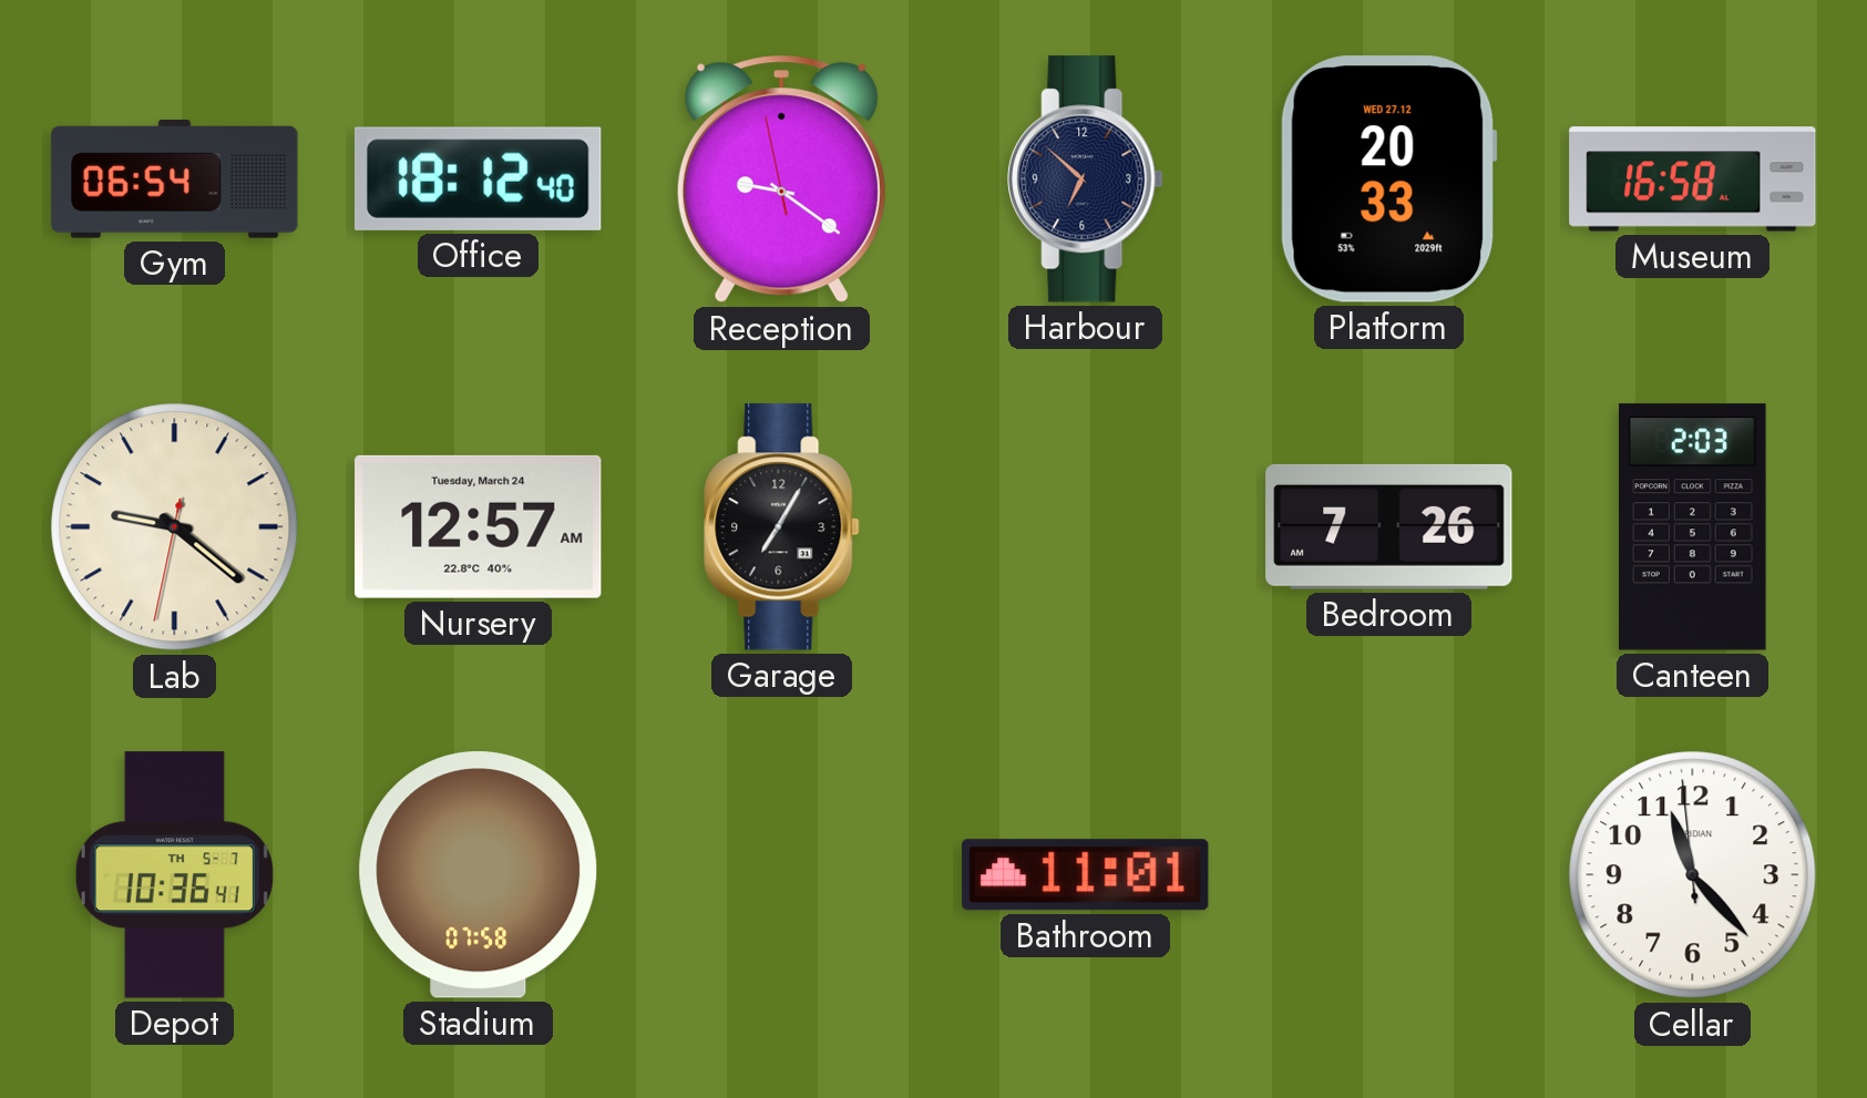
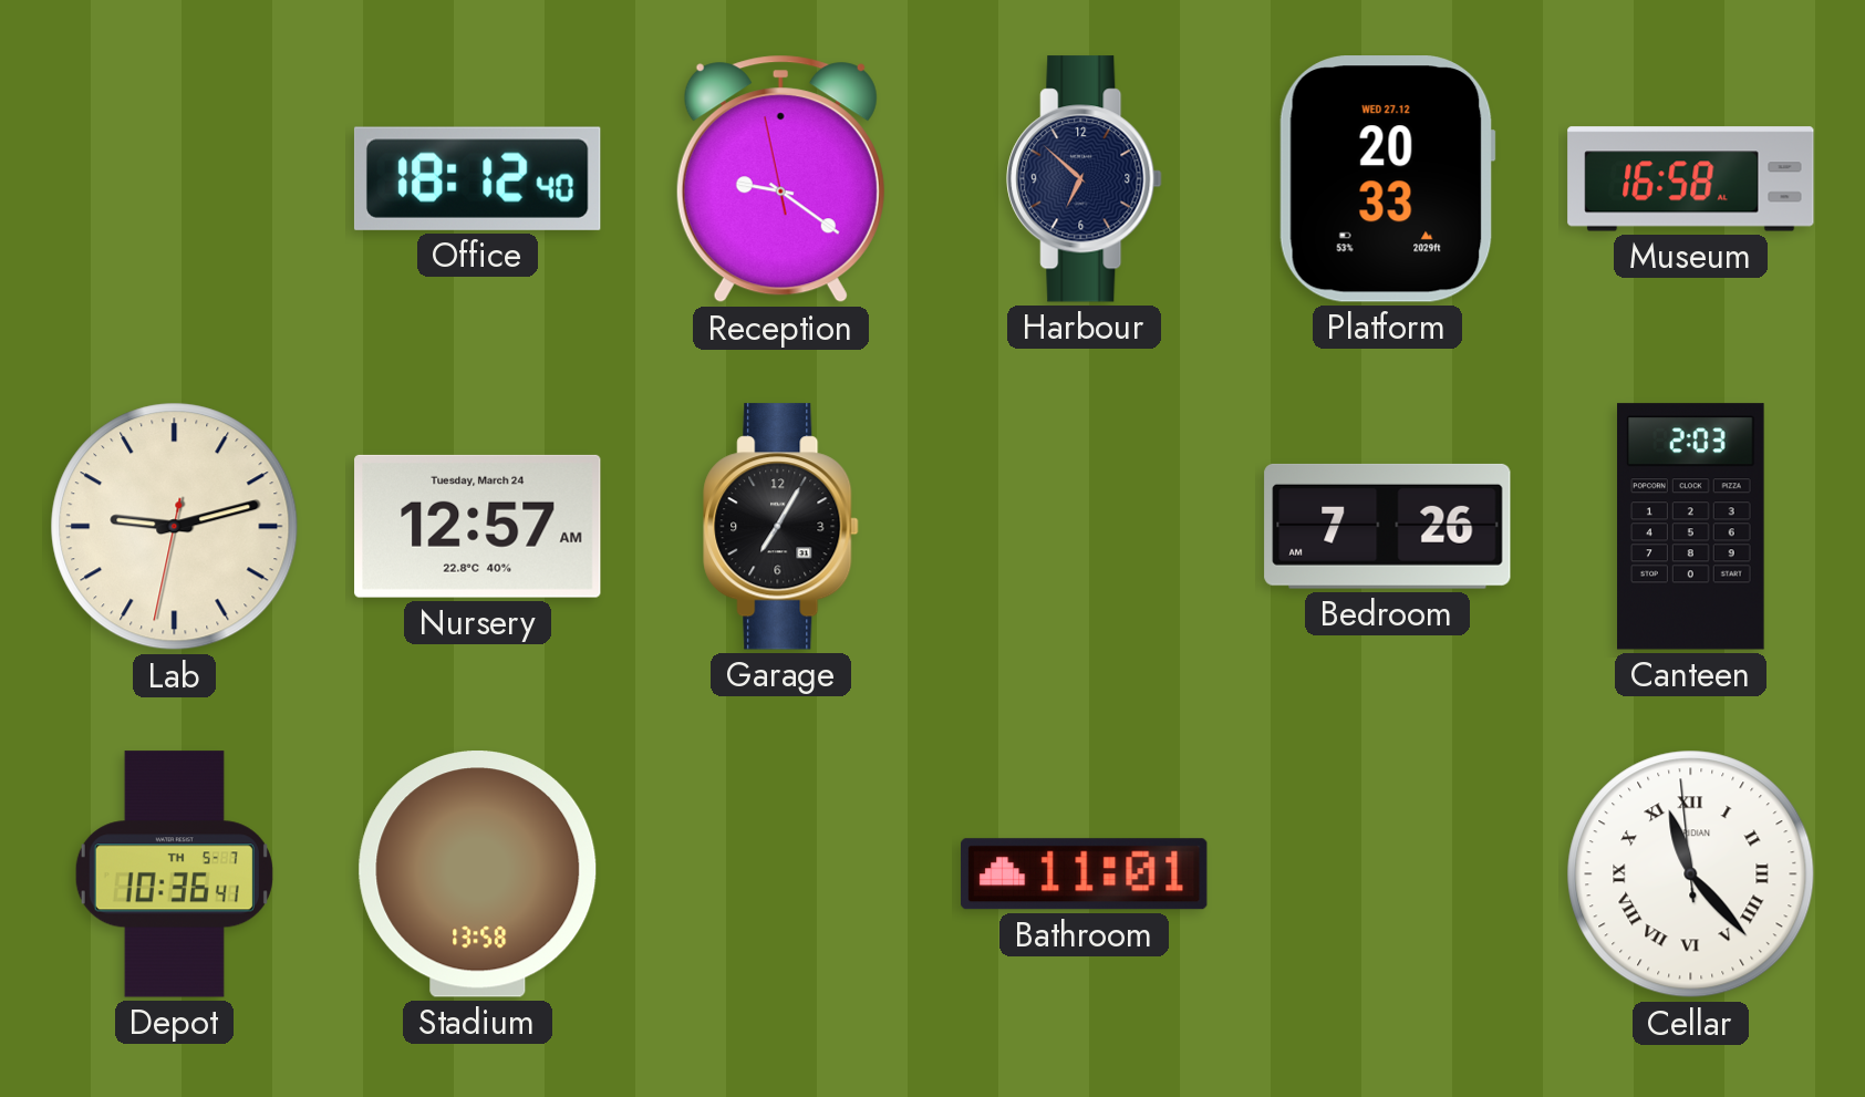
Gym: 06:54 -> none (175, 179)
Lab: 9:21 -> 9:12 (175, 527)
Stadium: 07:58 -> 13:58 (478, 875)
Cellar numerals: Arabic -> Roman (1691, 875)
